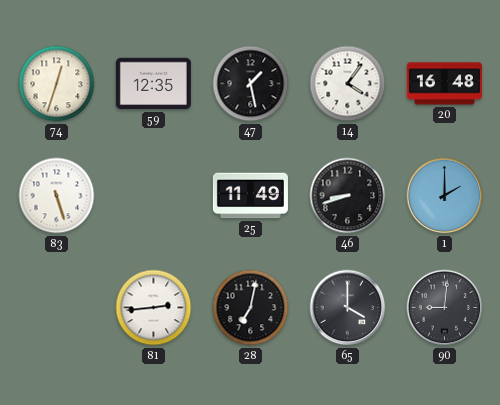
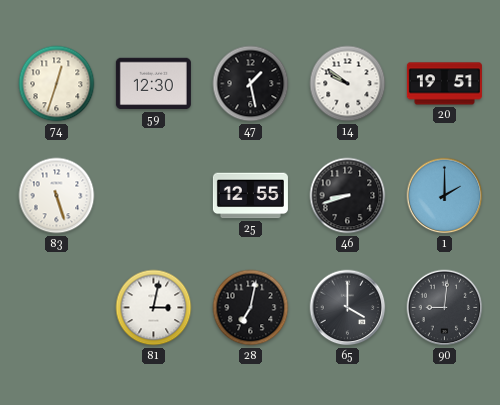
59: 12:35 -> 12:30 (153, 84)
14: 4:06 -> 9:51 (348, 84)
20: 16:48 -> 19:51 (444, 84)
25: 11:49 -> 12:55 (250, 196)
81: 2:44 -> 3:02 (154, 308)
